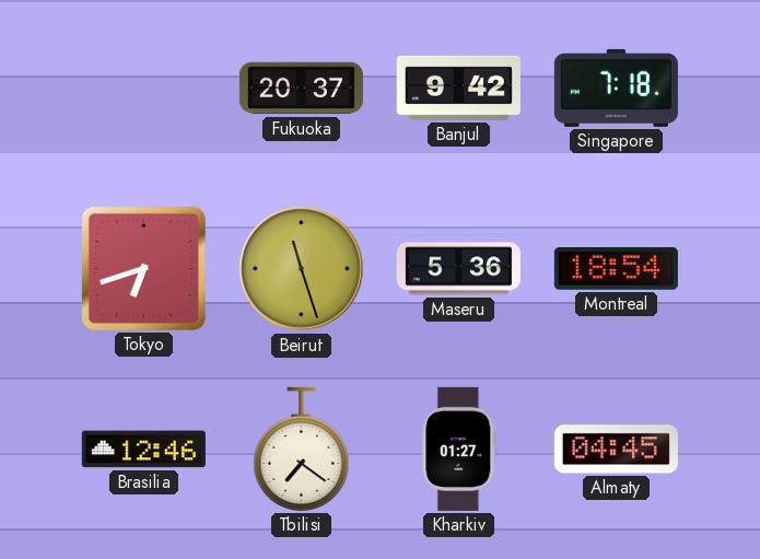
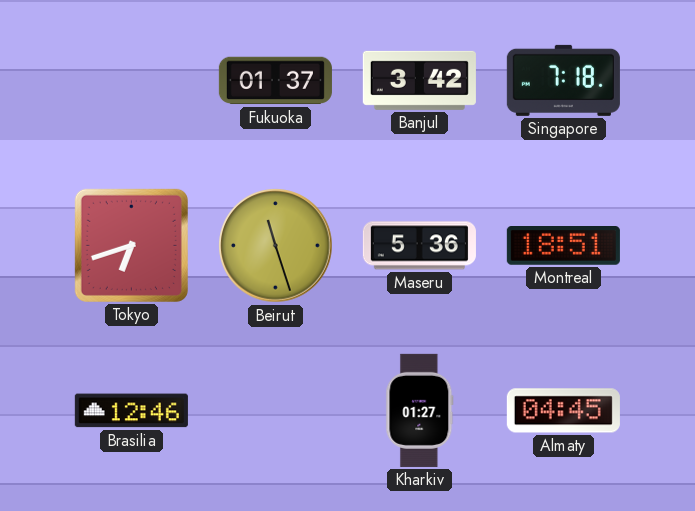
Fukuoka: 20:37 -> 01:37 (275, 81)
Banjul: 9:42 -> 3:42 (419, 80)
Montreal: 18:54 -> 18:51 (563, 246)
Tbilisi: 7:21 -> none (302, 449)
